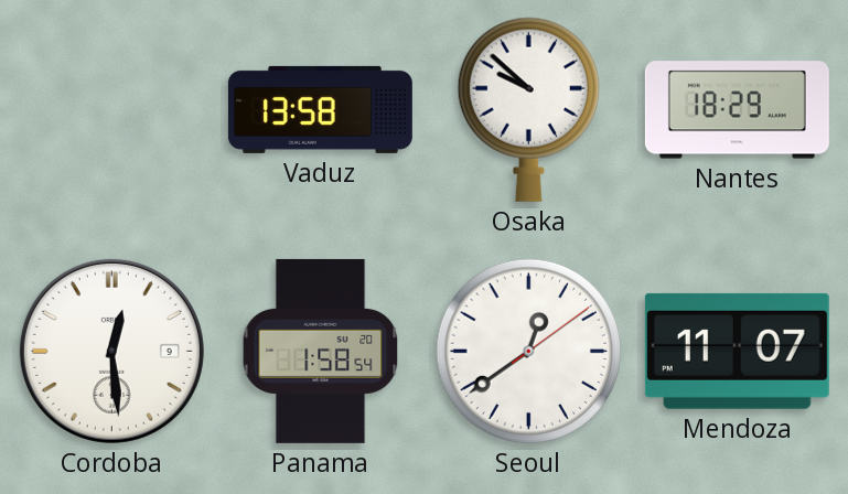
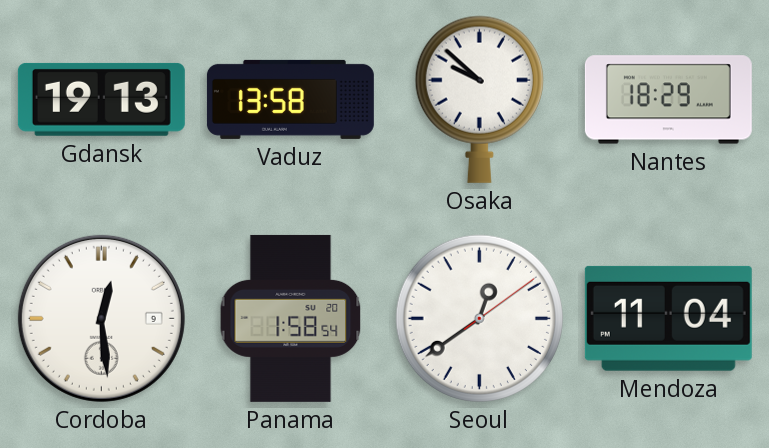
Gdansk: none -> 19:13 (101, 99)
Mendoza: 11:07 -> 11:04 (668, 318)
